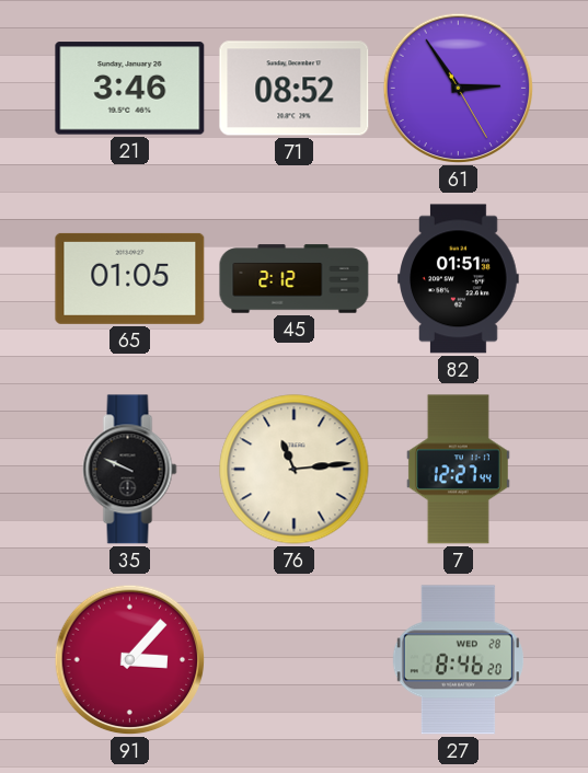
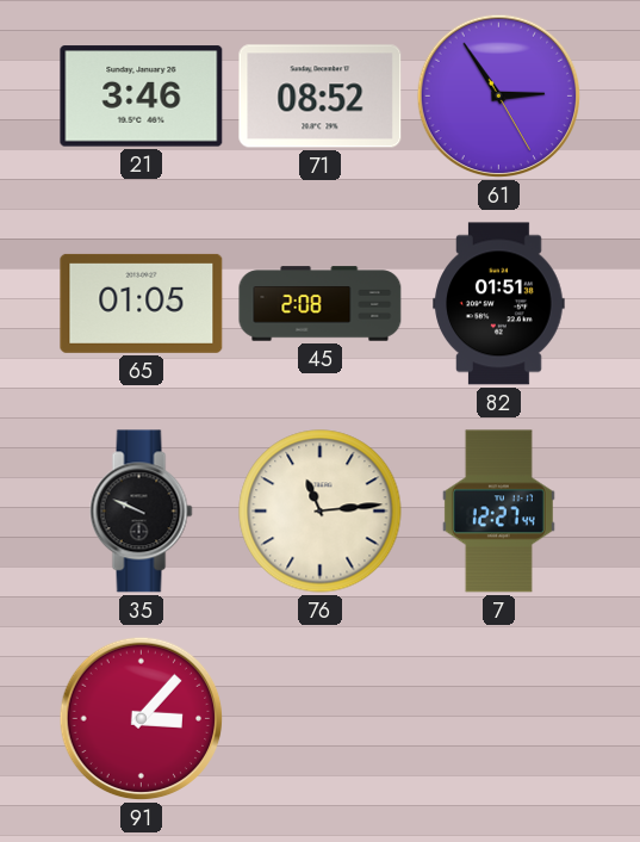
45: 2:12 -> 2:08 (321, 304)
27: 8:46 -> none (458, 660)
